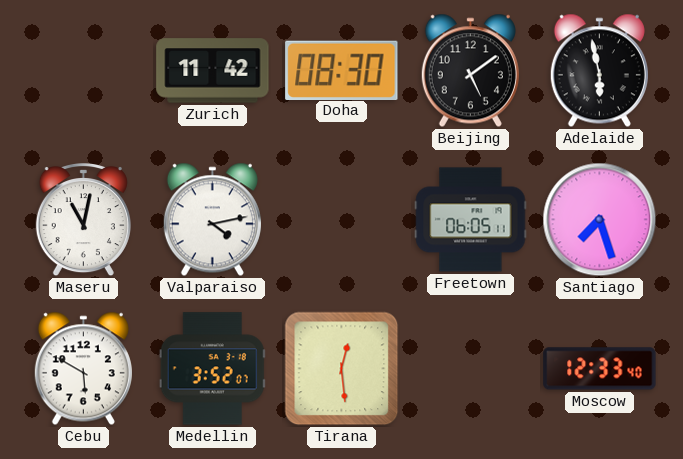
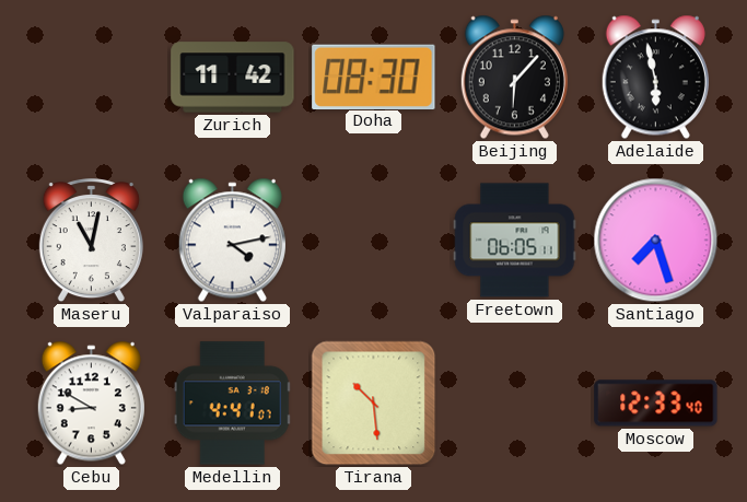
Beijing: 5:09 -> 6:07 (514, 78)
Cebu: 5:50 -> 8:50 (91, 404)
Medellin: 3:52 -> 4:41 (232, 404)
Tirana: 12:29 -> 10:29 (374, 404)
